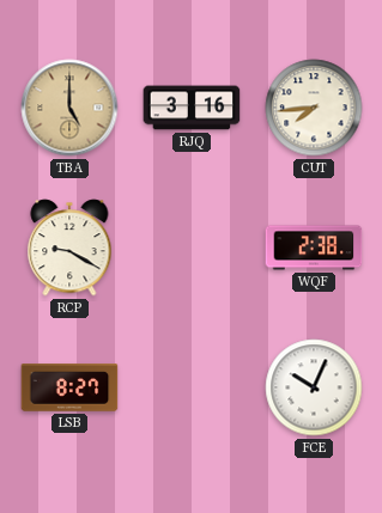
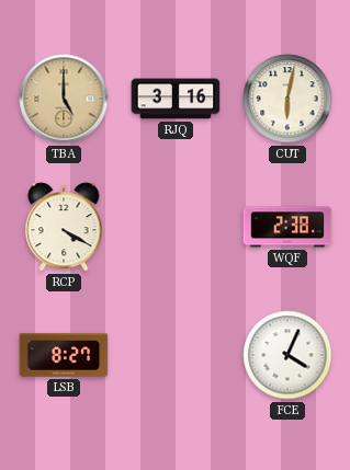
CUT: 7:44 -> 6:02 (287, 99)
RCP: 9:20 -> 4:20 (64, 227)
FCE: 10:04 -> 4:04 (287, 355)
